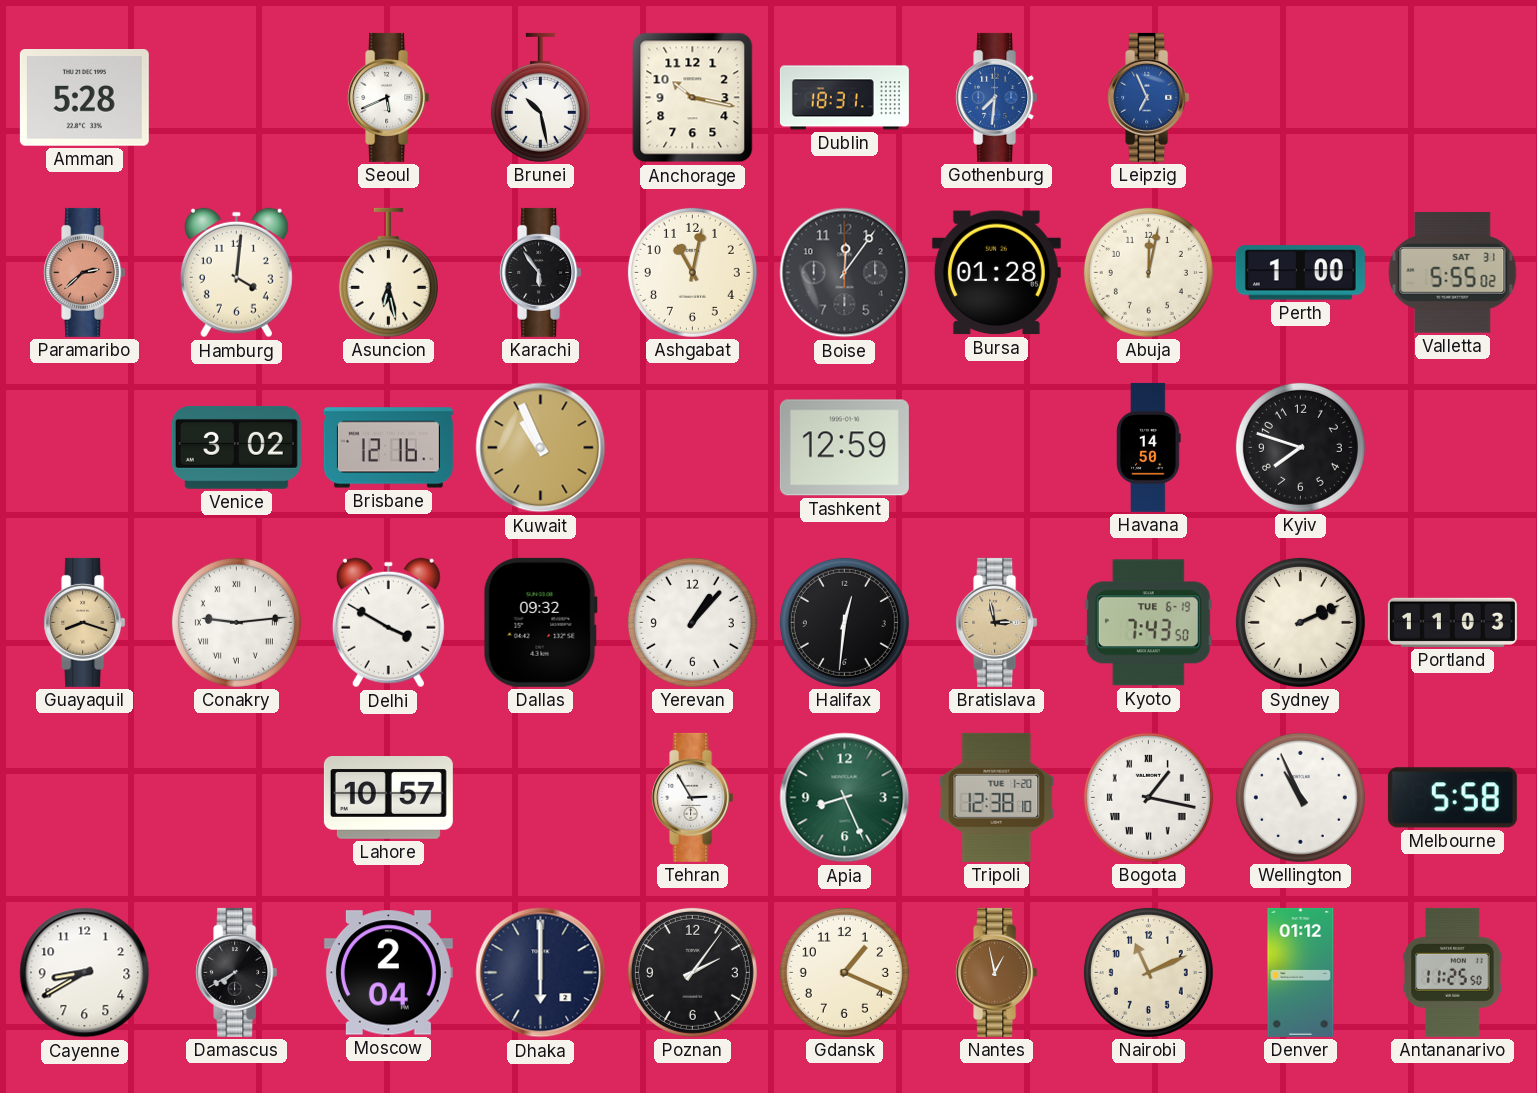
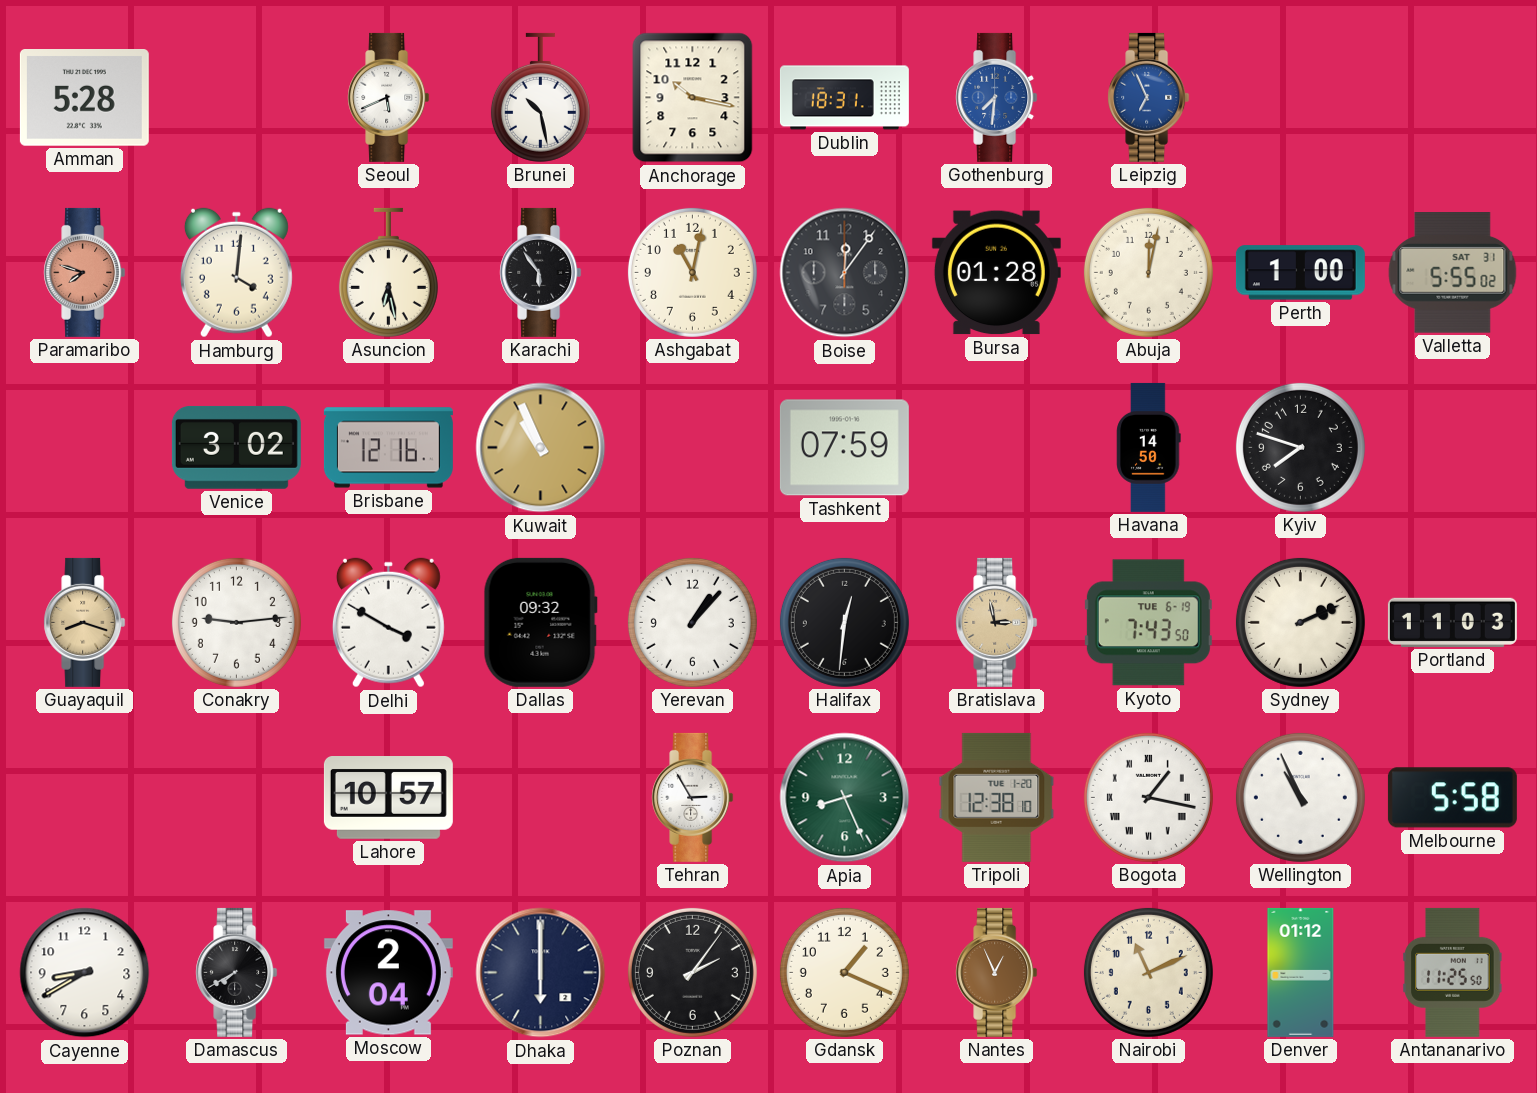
Paramaribo: 2:38 -> 7:48 (85, 272)
Tashkent: 12:59 -> 07:59 (844, 448)
Conakry numerals: Roman -> Arabic (236, 622)
Nantes: 12:58 -> 12:56 (997, 972)
